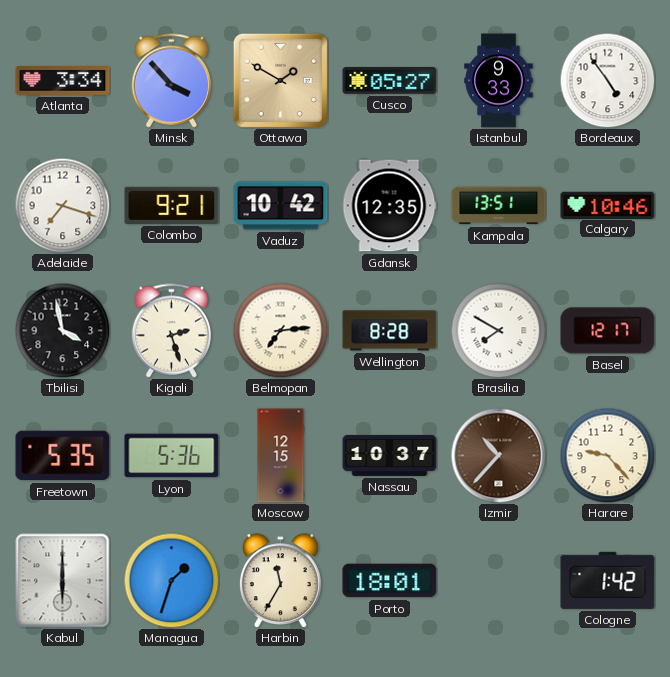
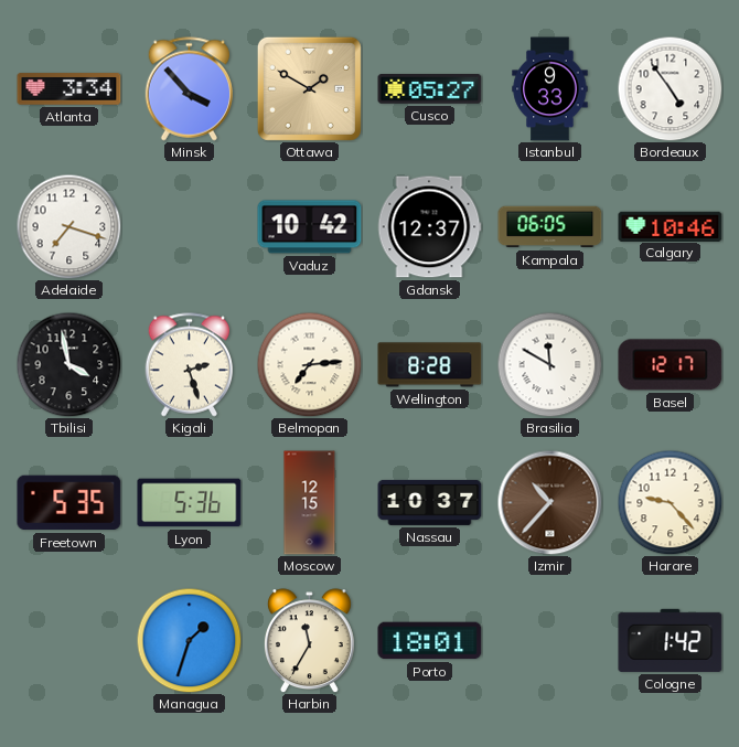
Colombo: 9:21 -> none (172, 205)
Gdansk: 12:35 -> 12:37 (429, 227)
Kampala: 13:51 -> 06:05 (550, 227)
Brasilia: 7:50 -> 11:50 (549, 364)
Kabul: 6:00 -> none (63, 581)
